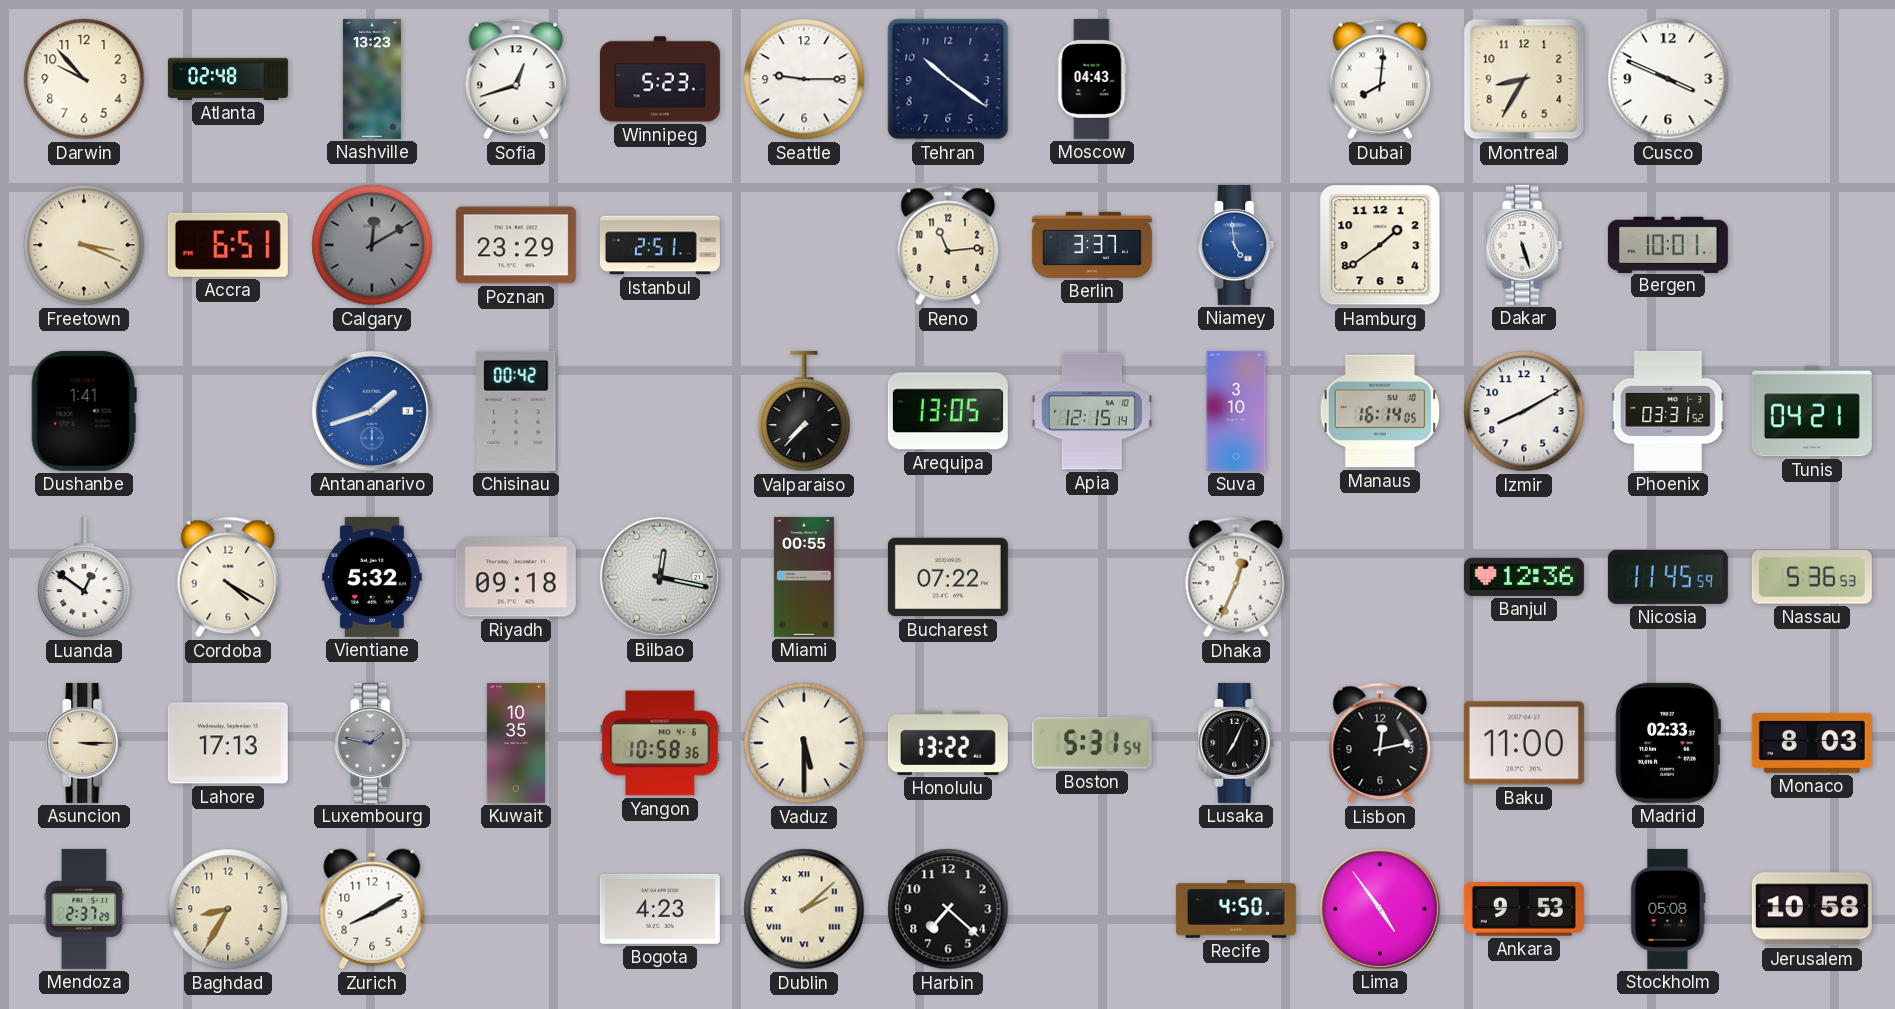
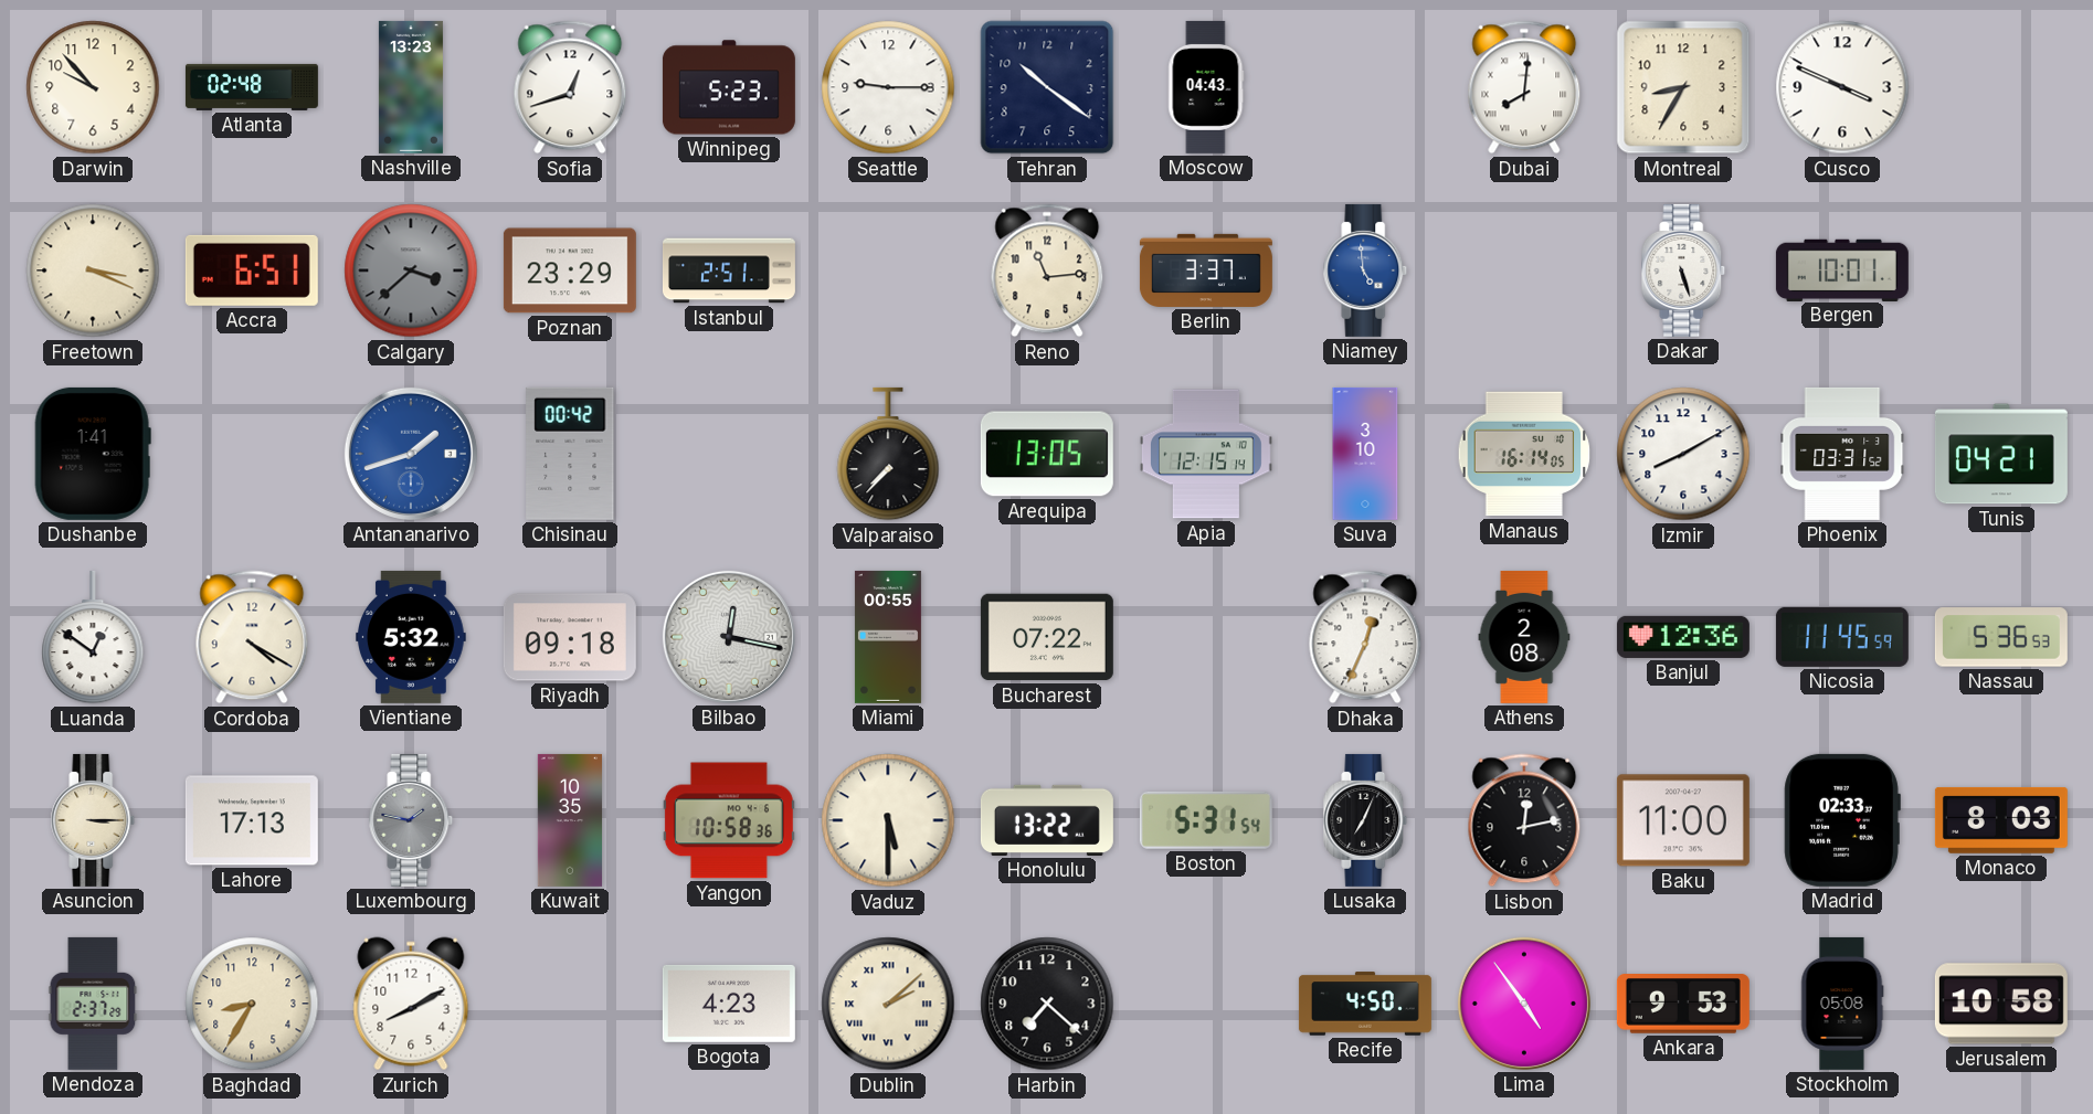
Calgary: 12:10 -> 3:38 (411, 270)
Hamburg: 1:39 -> none (1380, 245)
Athens: none -> 2:08 (1524, 637)
